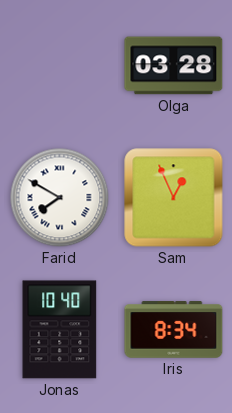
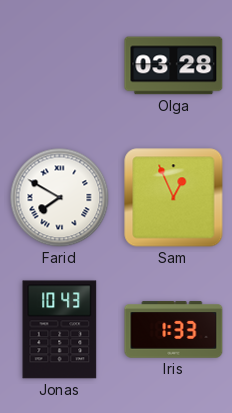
Jonas: 10:40 -> 10:43 (60, 330)
Iris: 8:34 -> 1:33 (174, 330)
